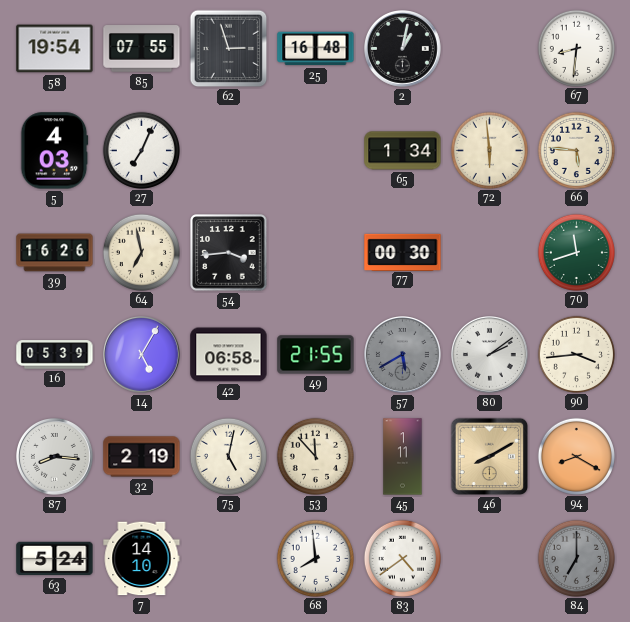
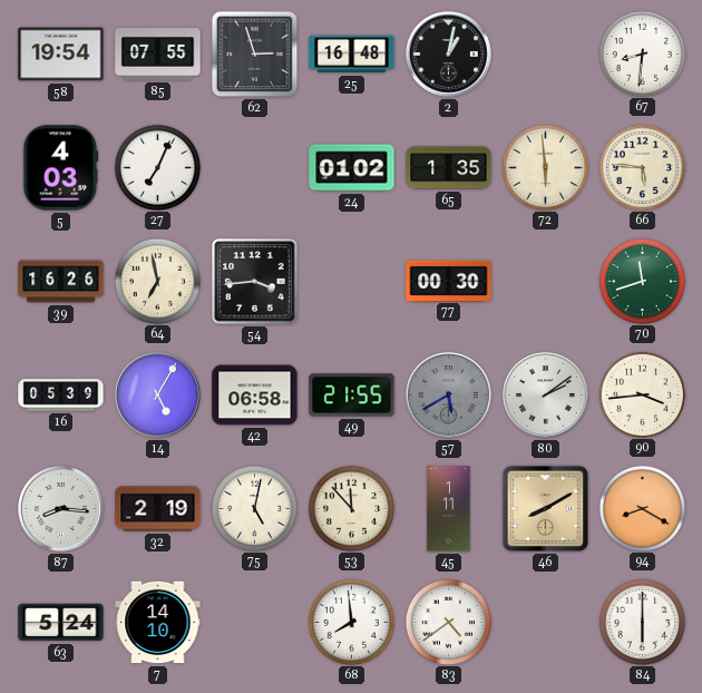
24: none -> 01:02 (352, 168)
65: 1:34 -> 1:35 (449, 168)
84: 7:00 -> 6:00 (642, 622)
84 dial: grey -> white (642, 622)
